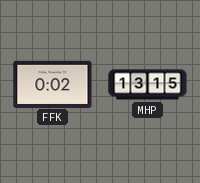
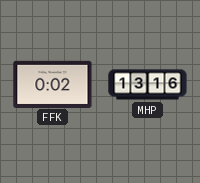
MHP: 13:15 -> 13:16 (148, 85)
